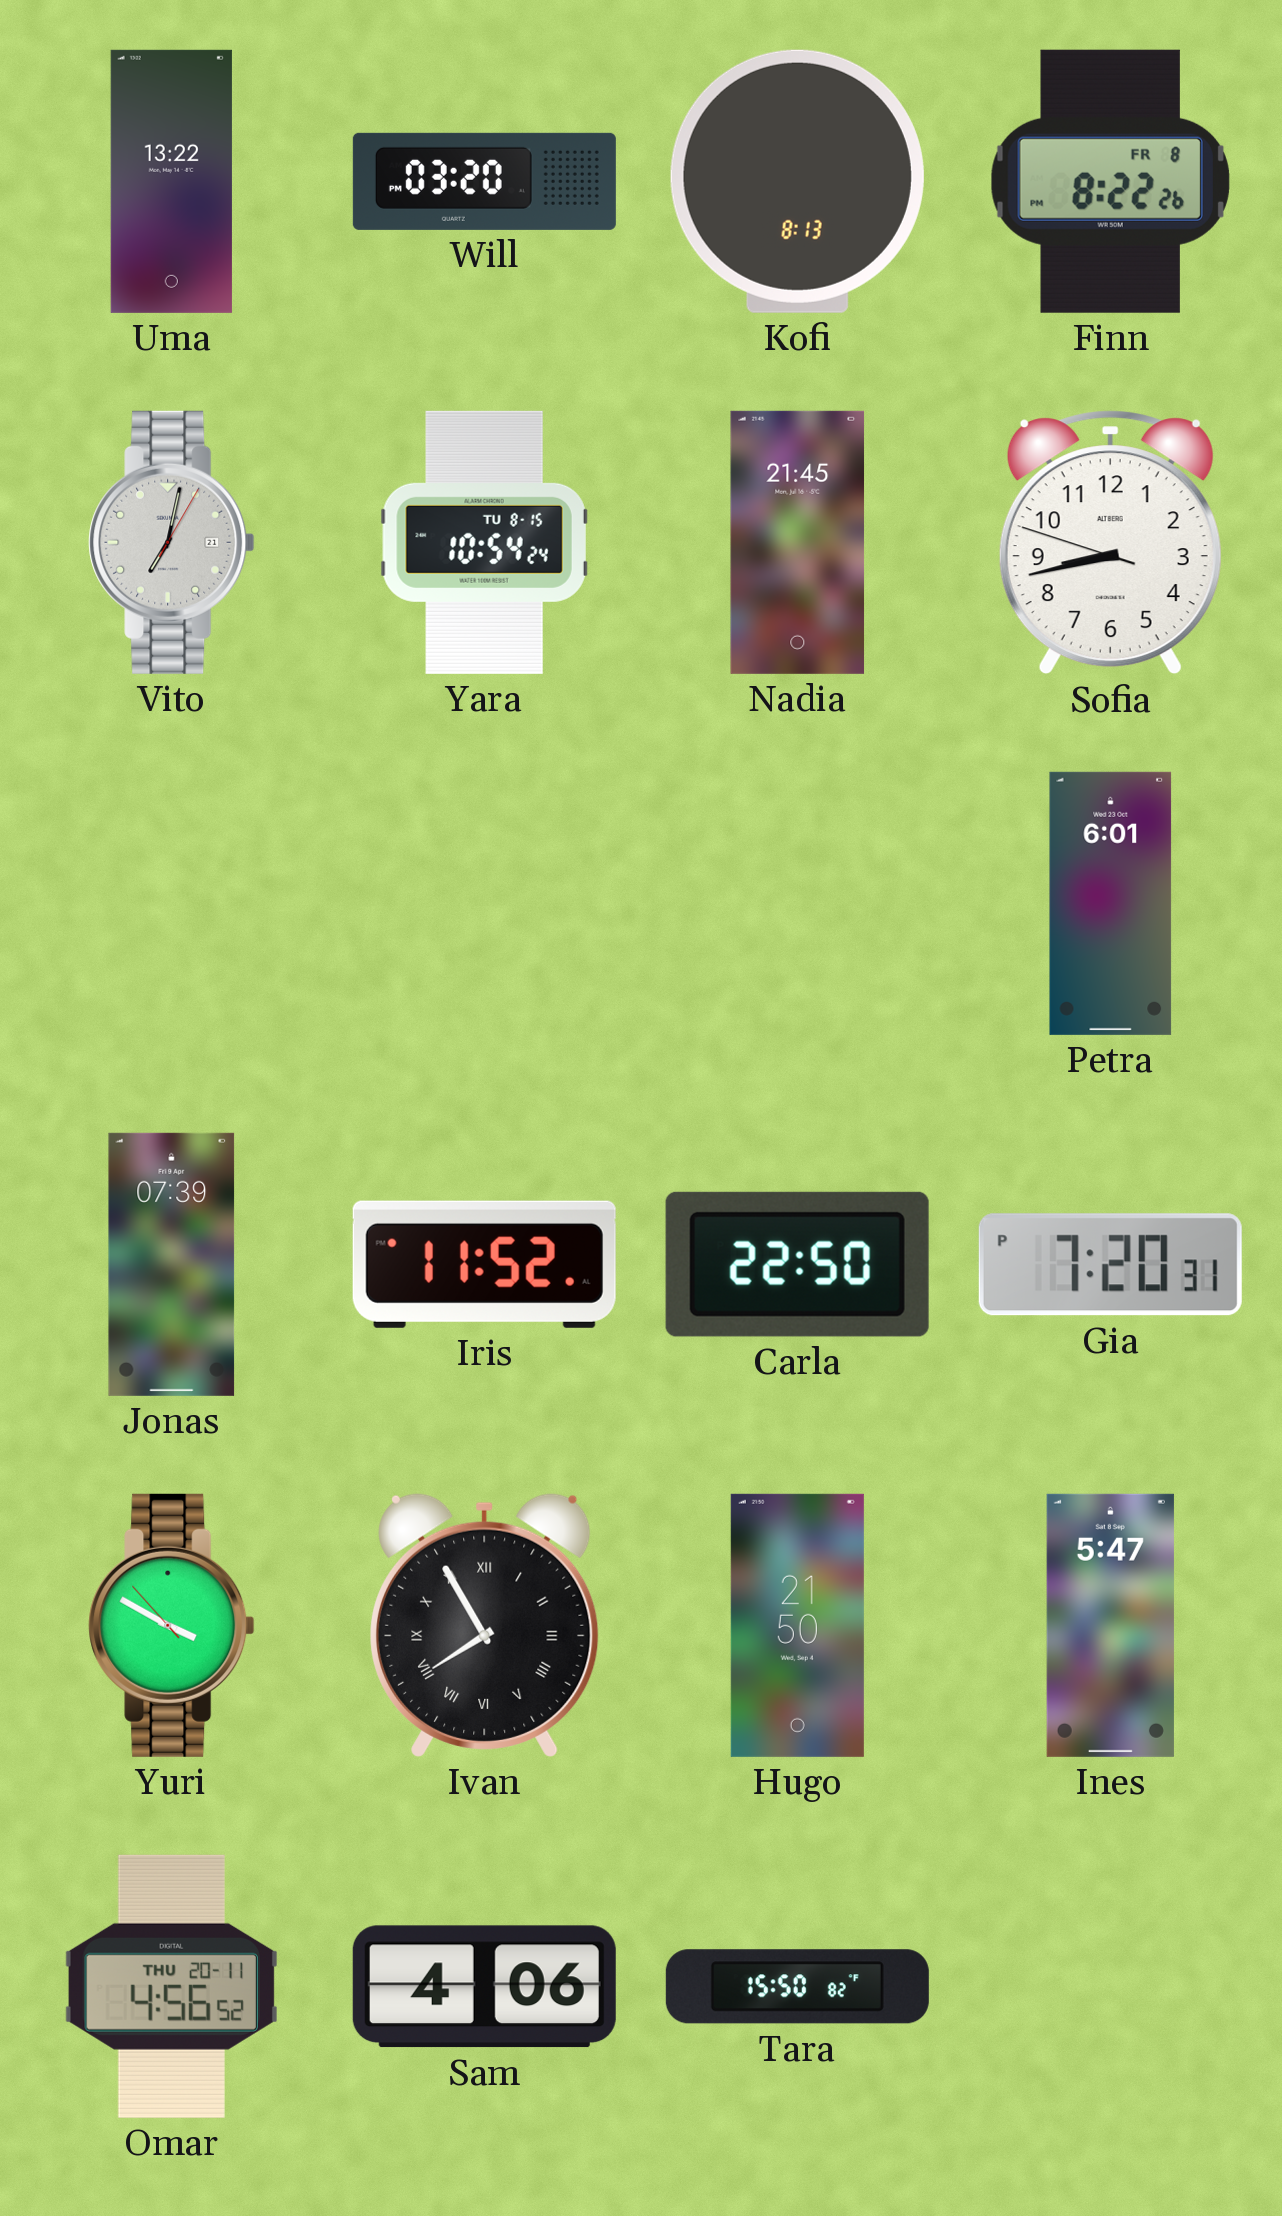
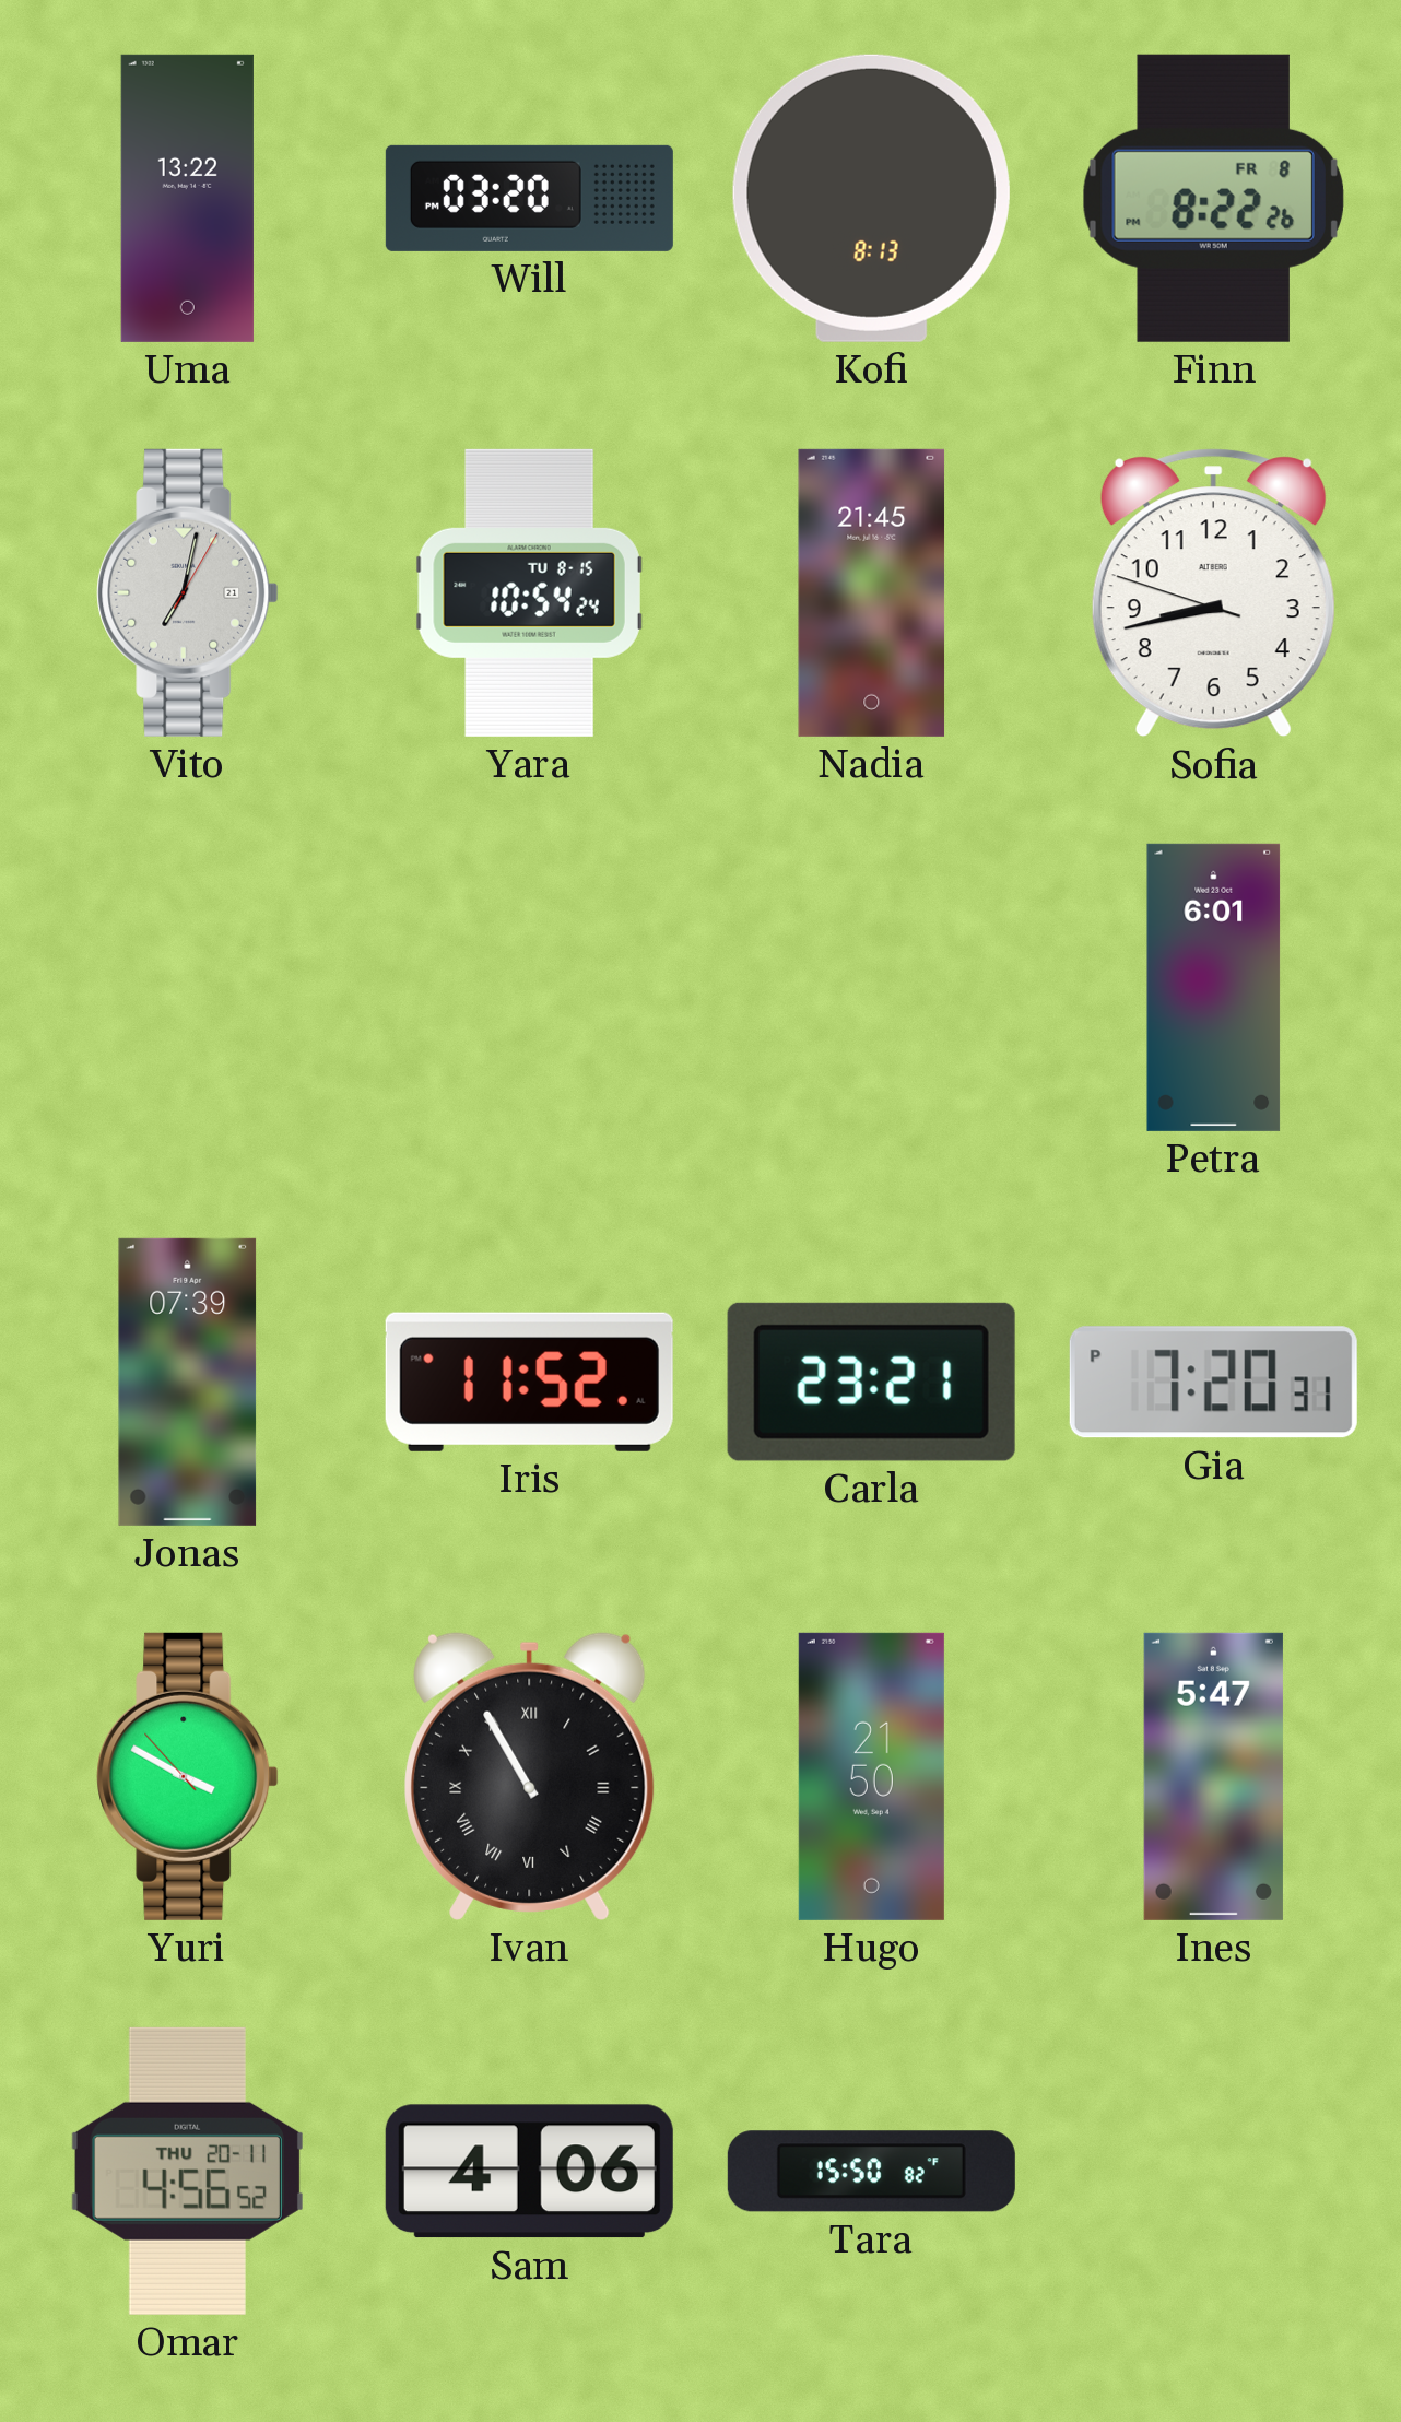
Carla: 22:50 -> 23:21 (871, 1382)
Ivan: 7:55 -> 10:55 (530, 1776)
